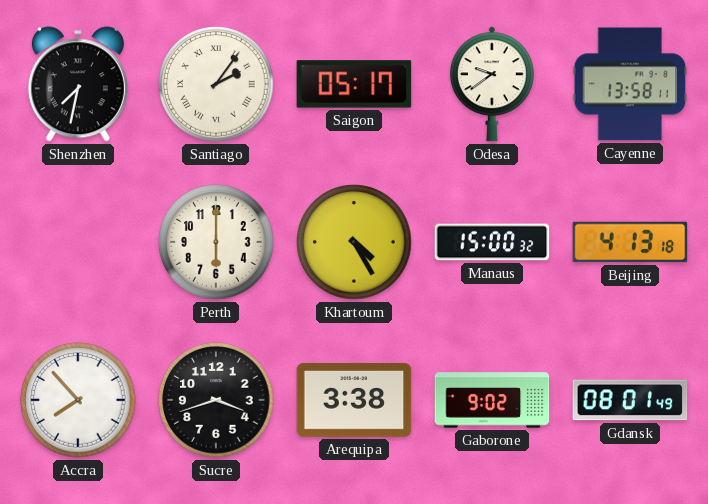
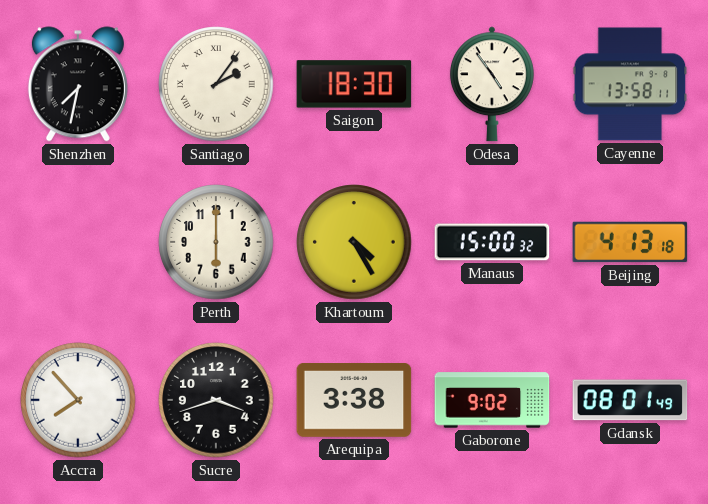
Saigon: 05:17 -> 18:30 (354, 84)
Odesa: 9:39 -> 4:54 (492, 84)
